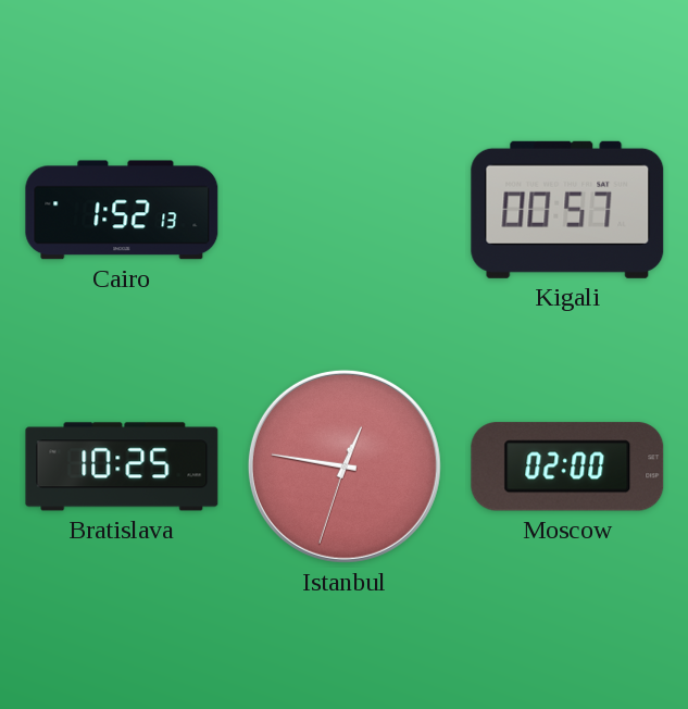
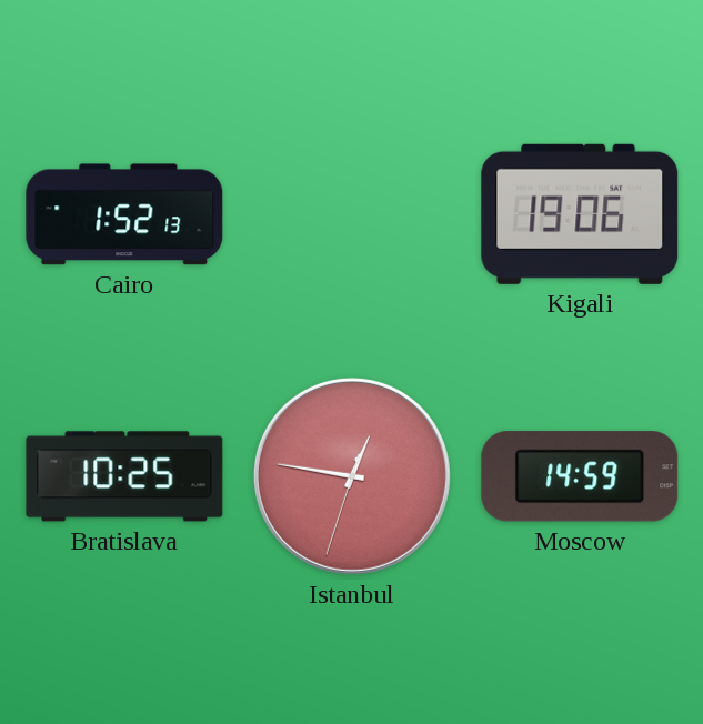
Kigali: 00:57 -> 19:06 (580, 214)
Moscow: 02:00 -> 14:59 (580, 476)
